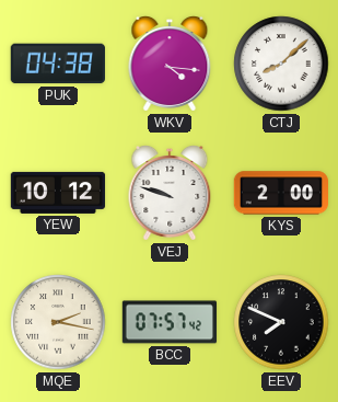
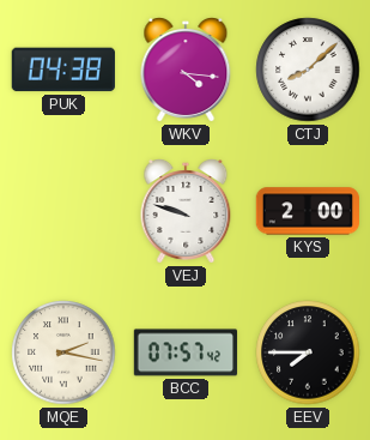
YEW: 10:12 -> none (58, 193)
EEV: 7:49 -> 7:45 (308, 352)
